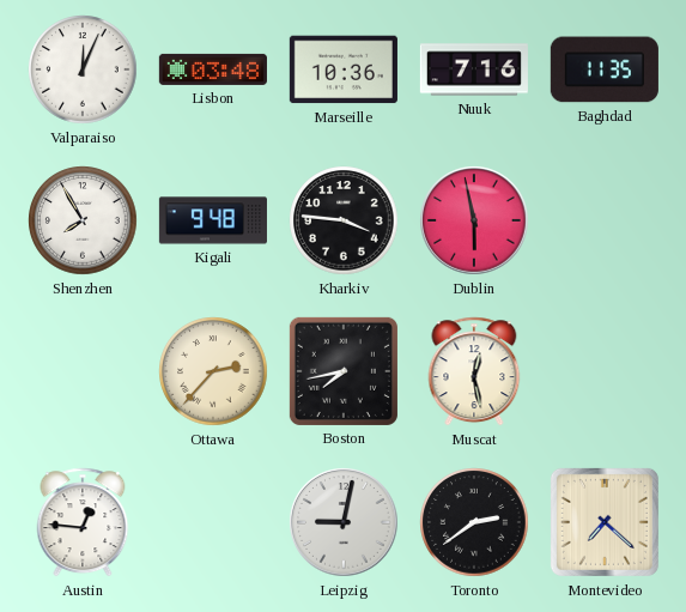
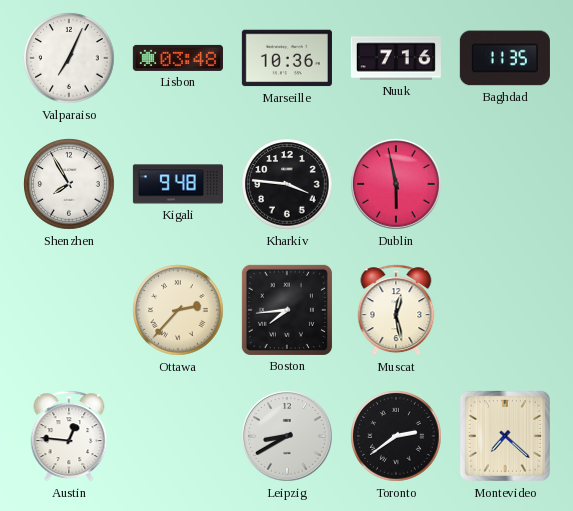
Valparaiso: 12:04 -> 7:04 (69, 58)
Boston: 7:43 -> 7:44 (287, 310)
Leipzig: 9:02 -> 8:40 (287, 436)
